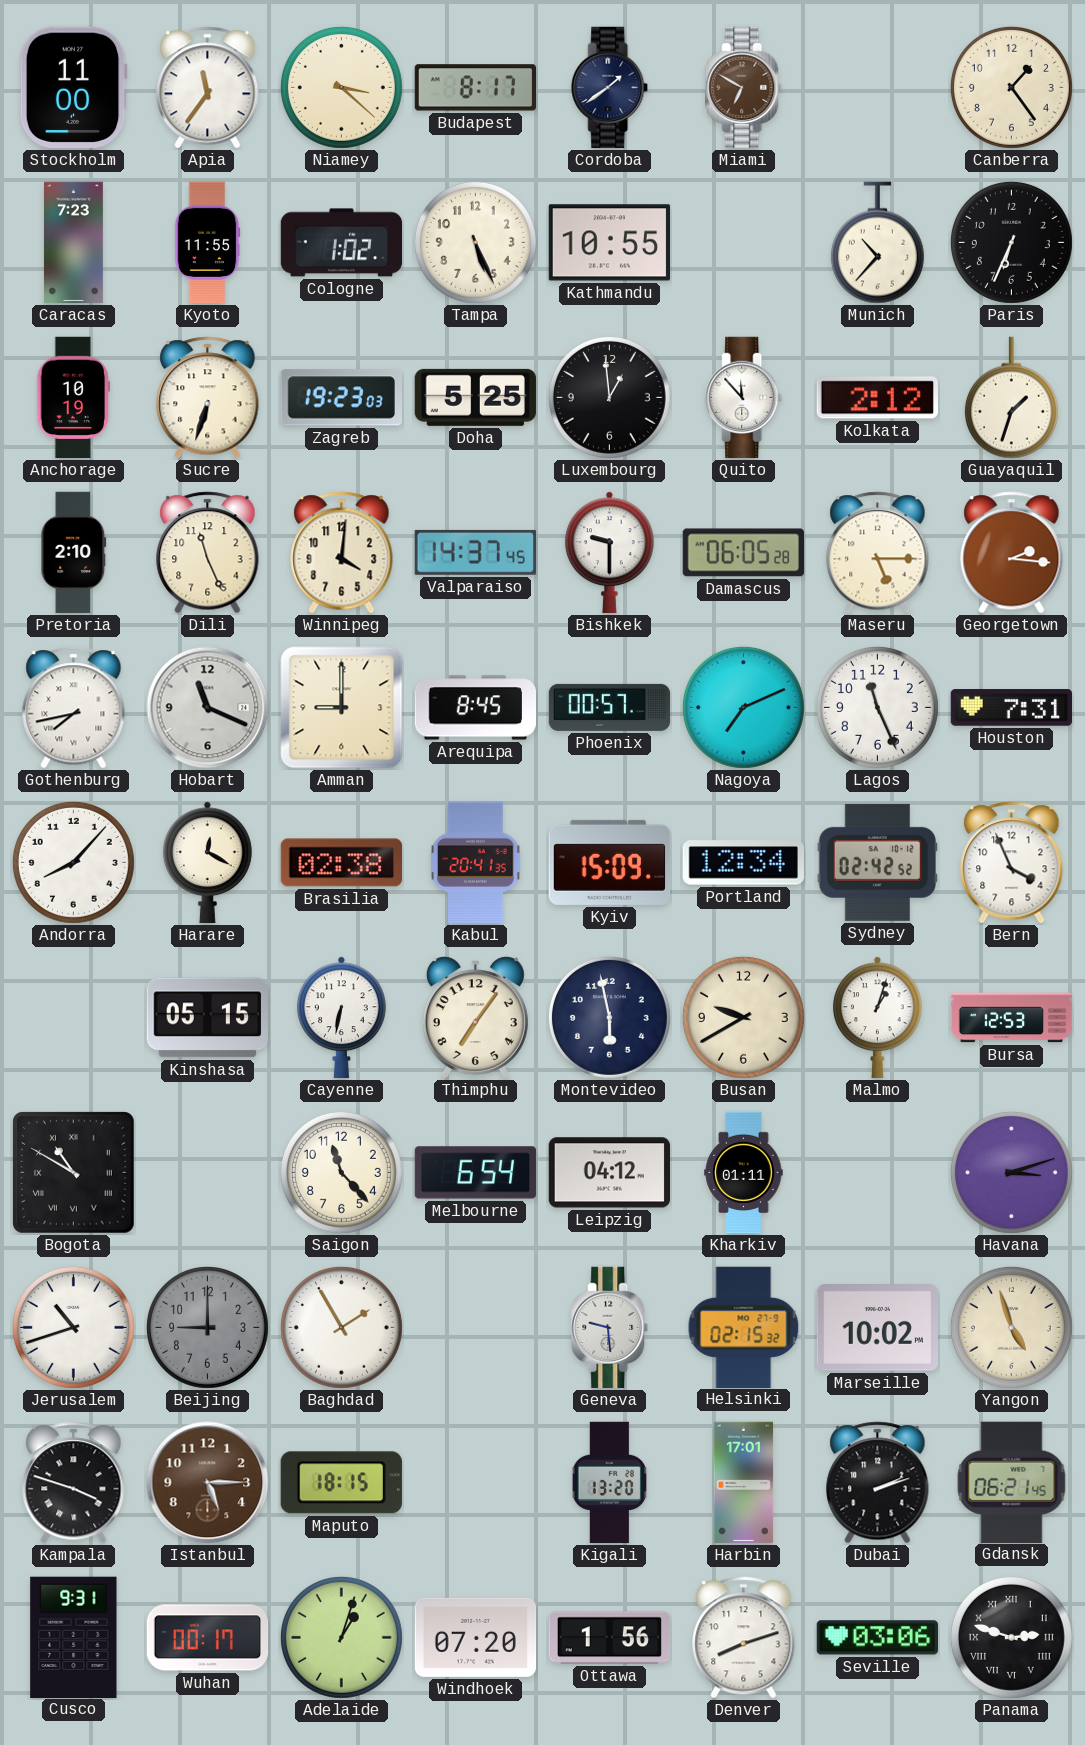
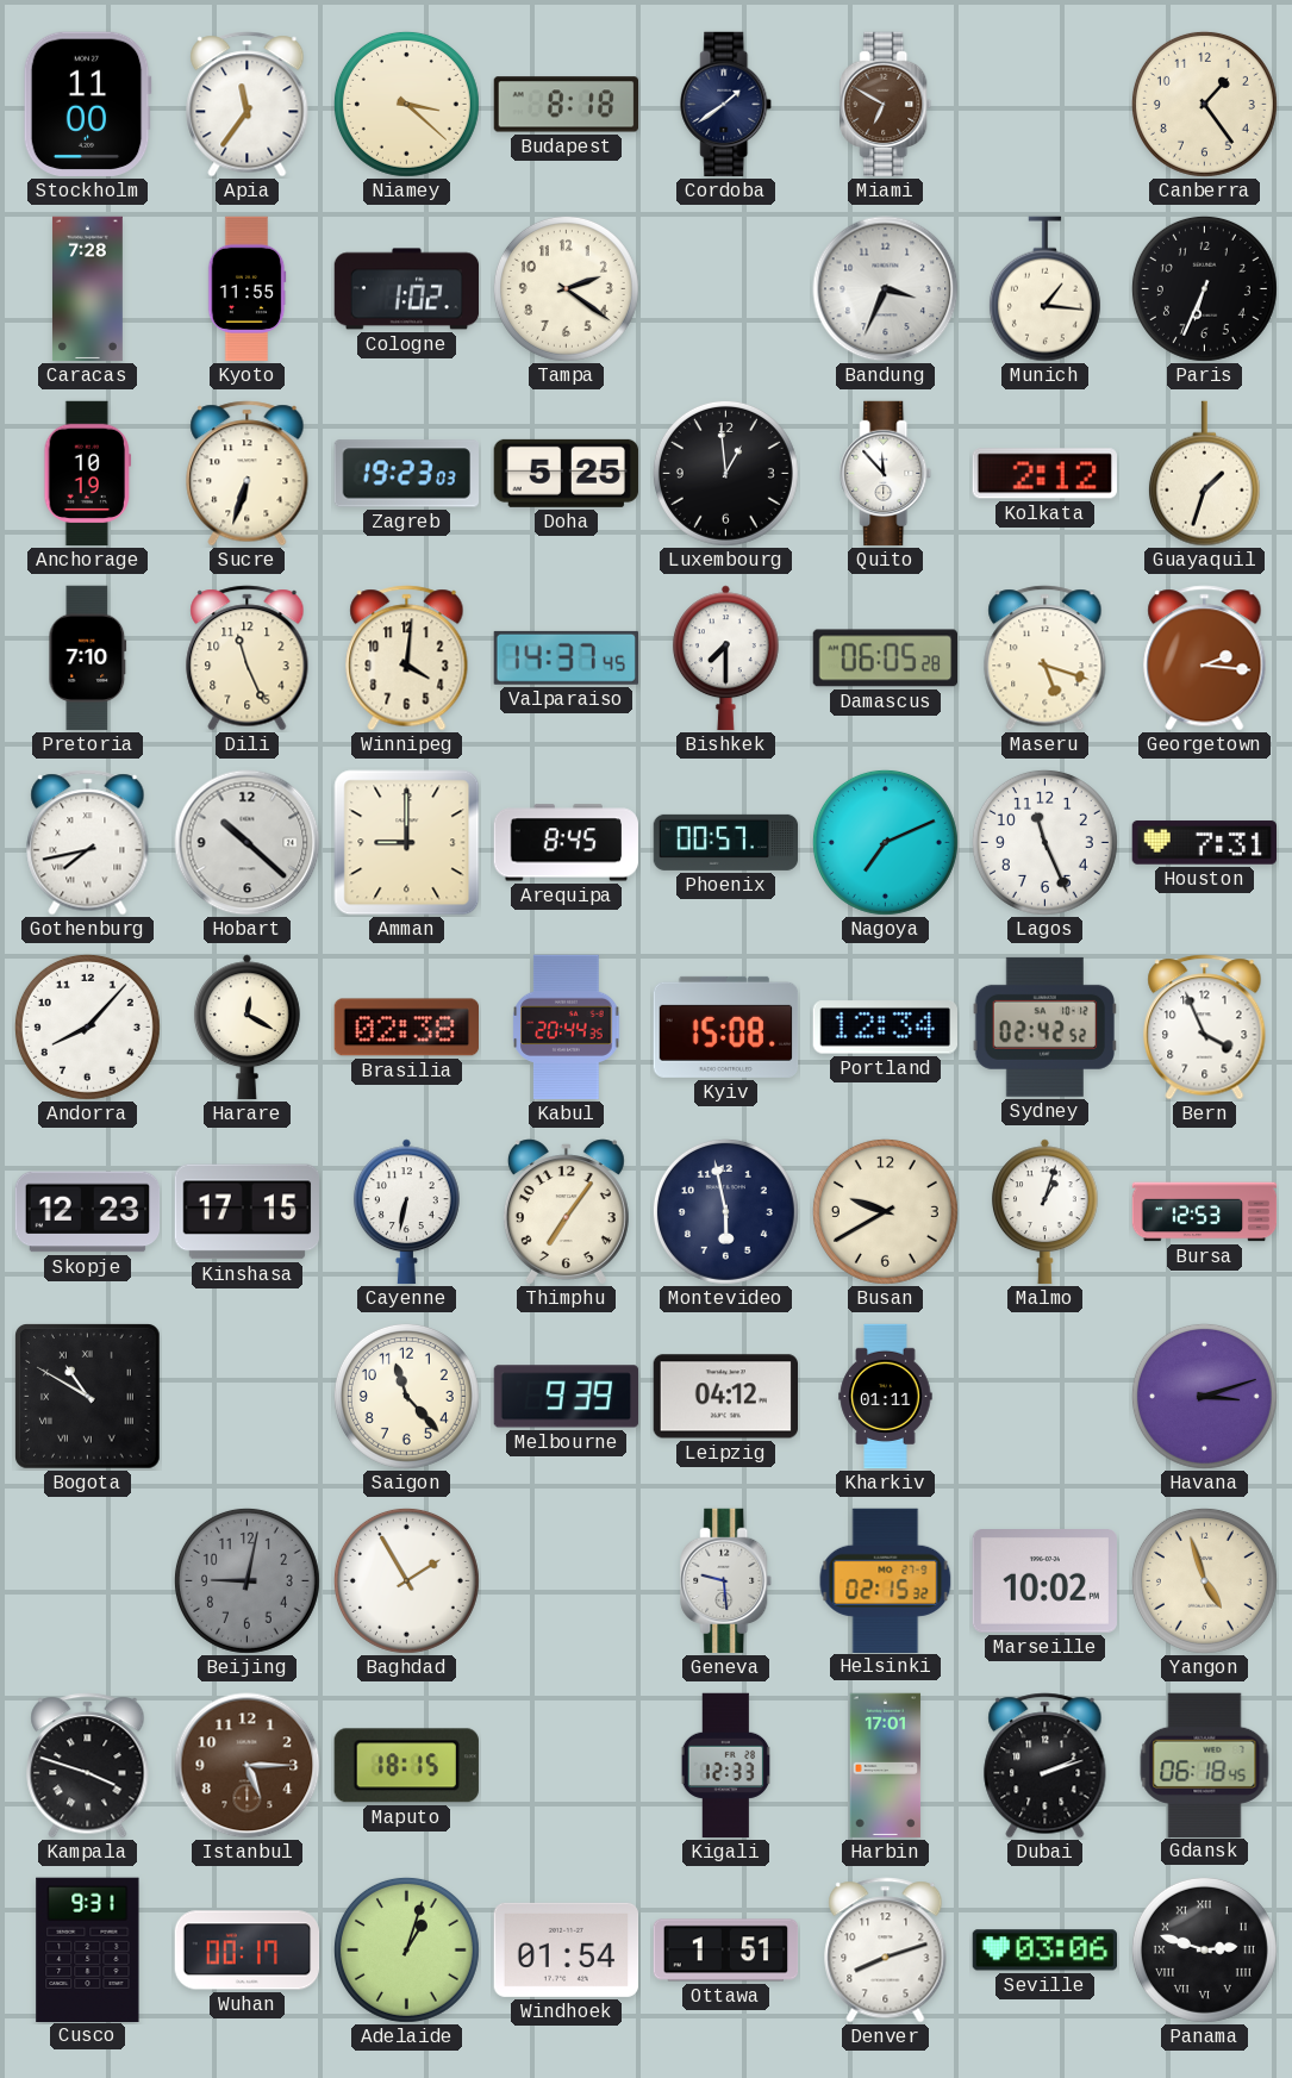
Budapest: 8:17 -> 8:18 (566, 105)
Caracas: 7:23 -> 7:28 (87, 289)
Tampa: 5:26 -> 2:21 (566, 288)
Kathmandu: 10:55 -> none (609, 243)
Bandung: none -> 3:34 (886, 289)
Munich: 10:37 -> 1:16 (1044, 289)
Pretoria: 2:10 -> 7:10 (88, 659)
Bishkek: 9:30 -> 7:30 (725, 659)
Maseru: 5:15 -> 5:18 (1046, 659)
Hobart: 11:19 -> 10:22 (248, 843)
Kabul: 20:41 -> 20:44 (567, 1028)
Kyiv: 15:09 -> 15:08 (726, 1026)
Skopje: none -> 12:23 (88, 1212)
Kinshasa: 05:15 -> 17:15 (246, 1212)
Melbourne: 6:54 -> 9:39 (567, 1397)
Jerusalem: 10:42 -> none (73, 1327)
Beijing: 9:00 -> 9:02 (246, 1580)
Kigali: 13:20 -> 12:33 (725, 1766)
Gdansk: 06:21 -> 06:18 (1205, 1765)
Windhoek: 07:20 -> 01:54 (567, 1949)
Ottawa: 1:56 -> 1:51 (726, 1951)
